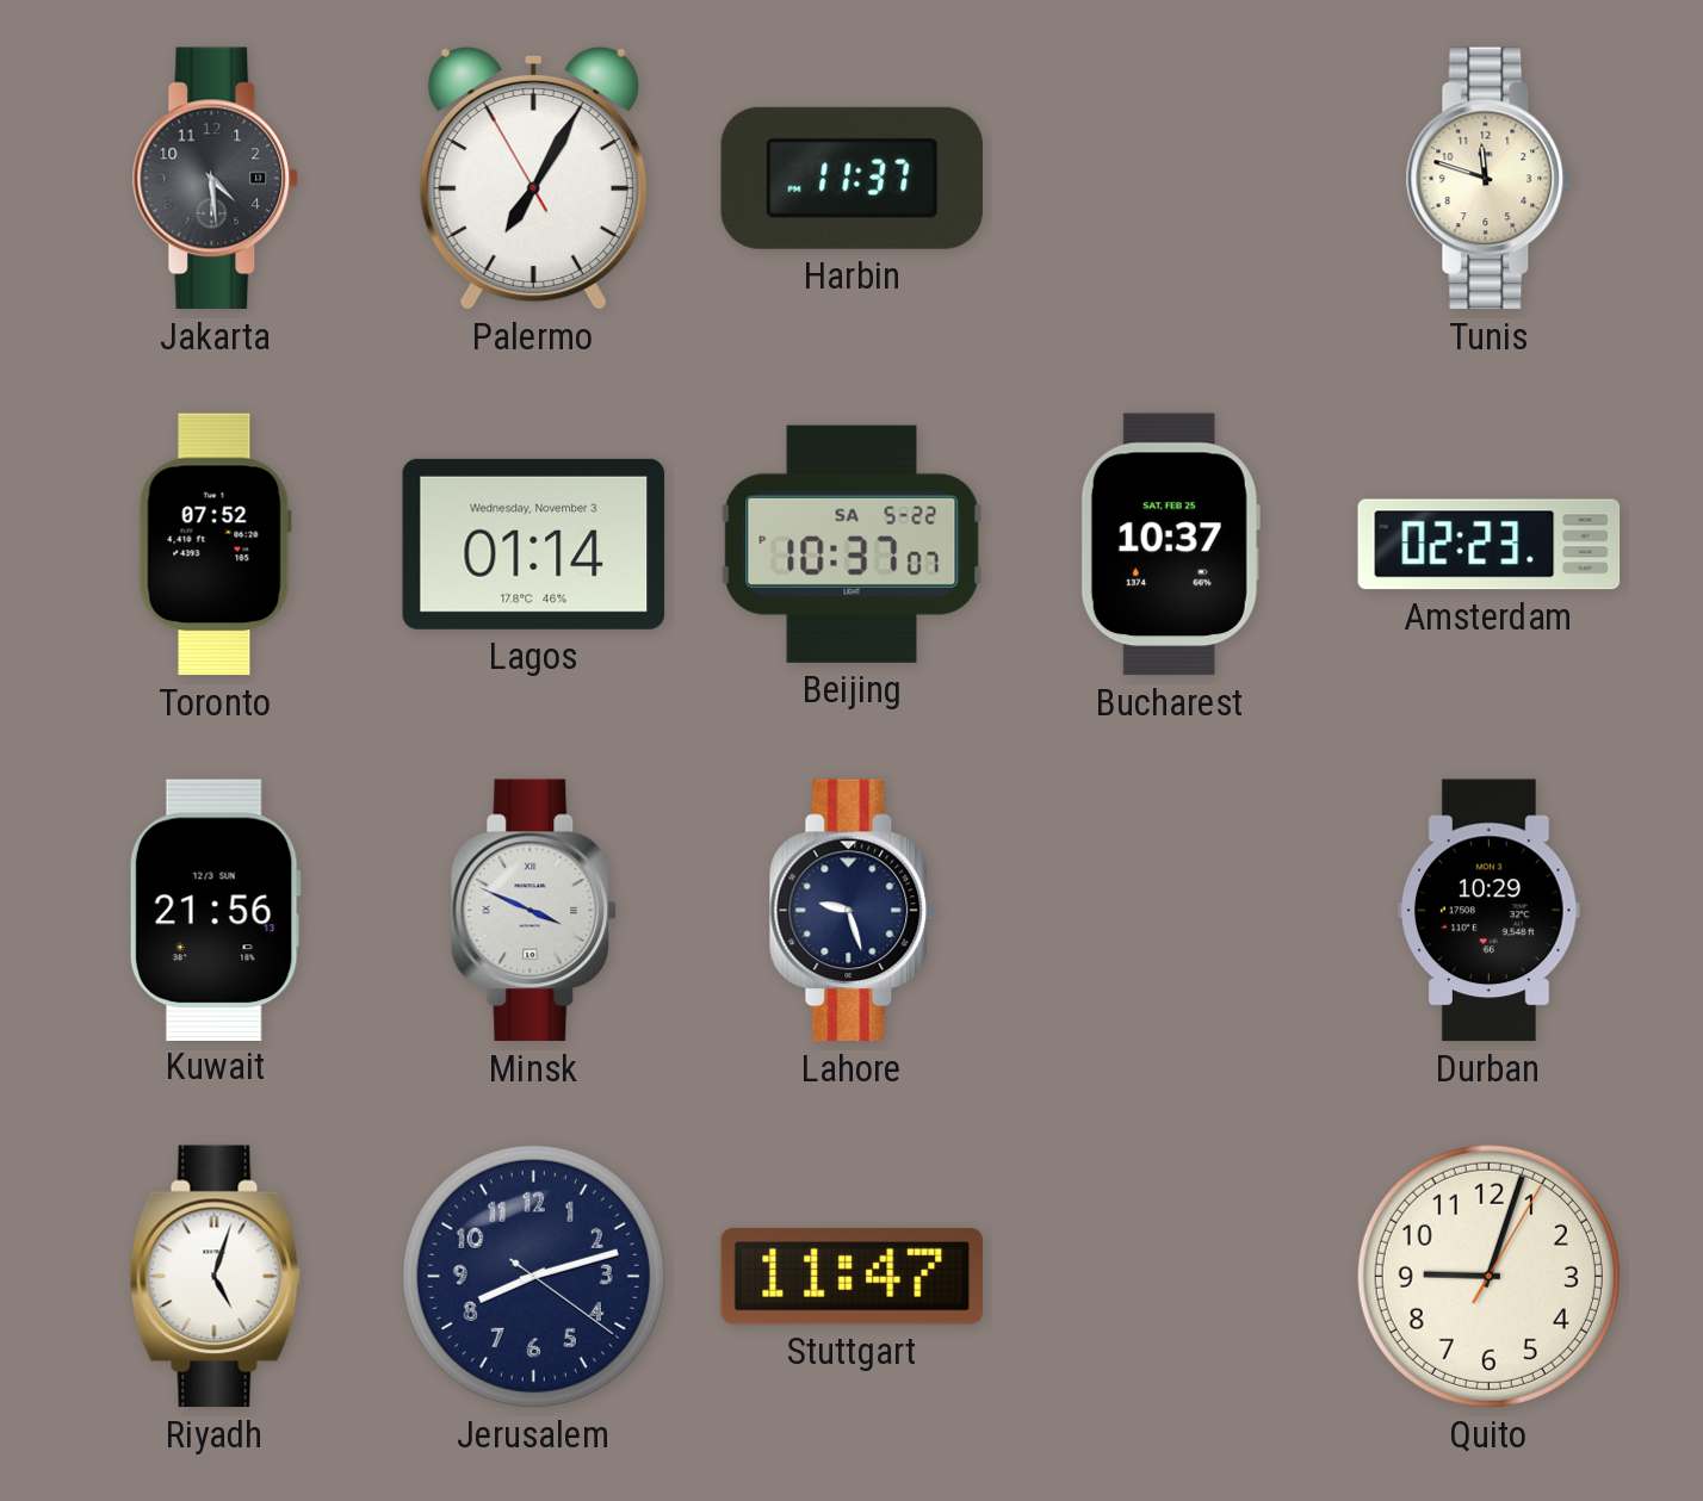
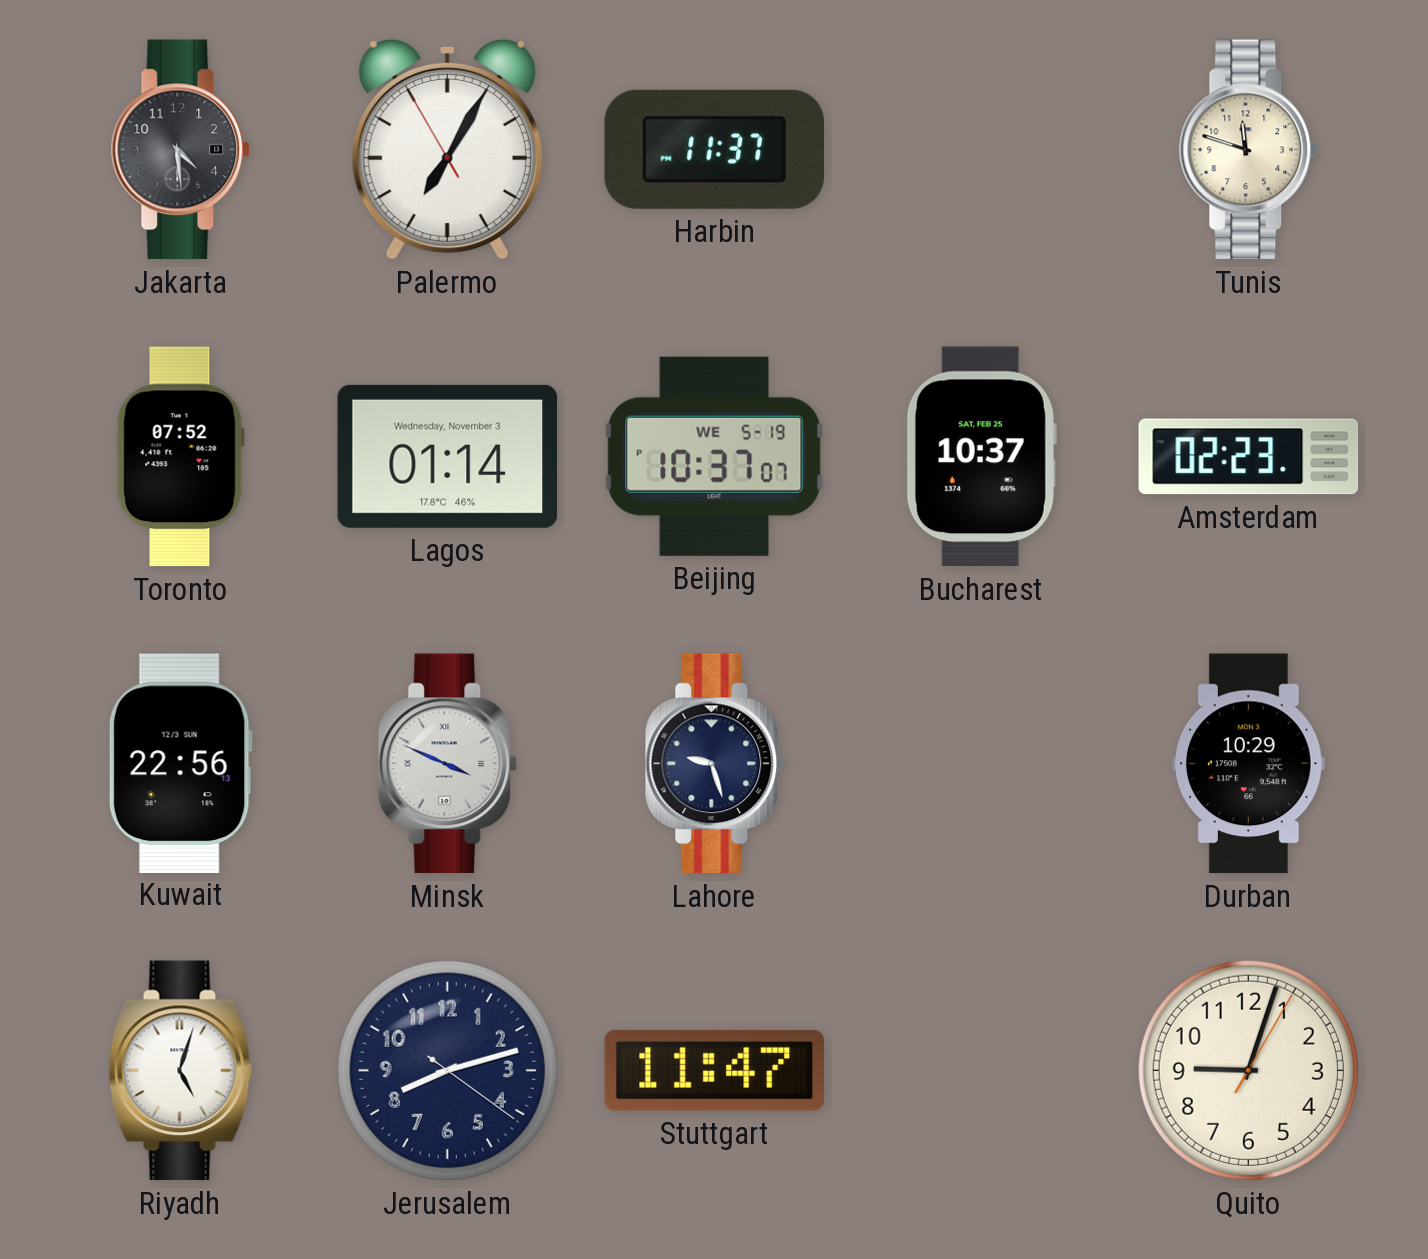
Beijing date: SA 5-22 -> WE 5-19 (715, 456)
Kuwait: 21:56 -> 22:56 (180, 763)
